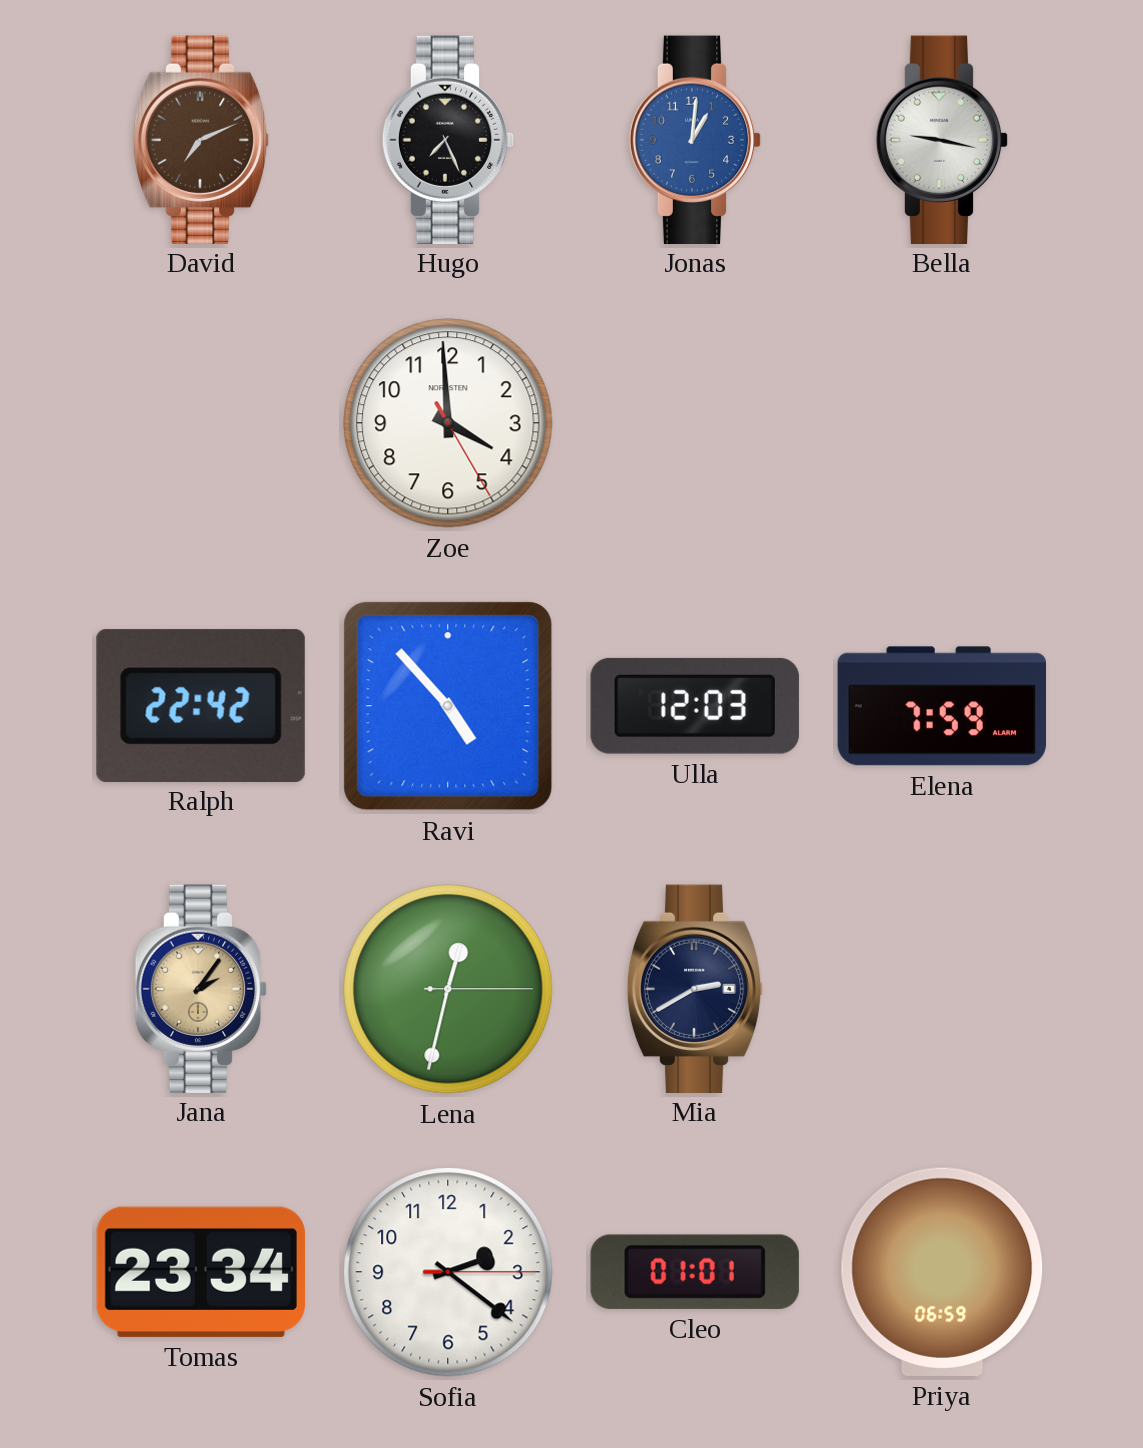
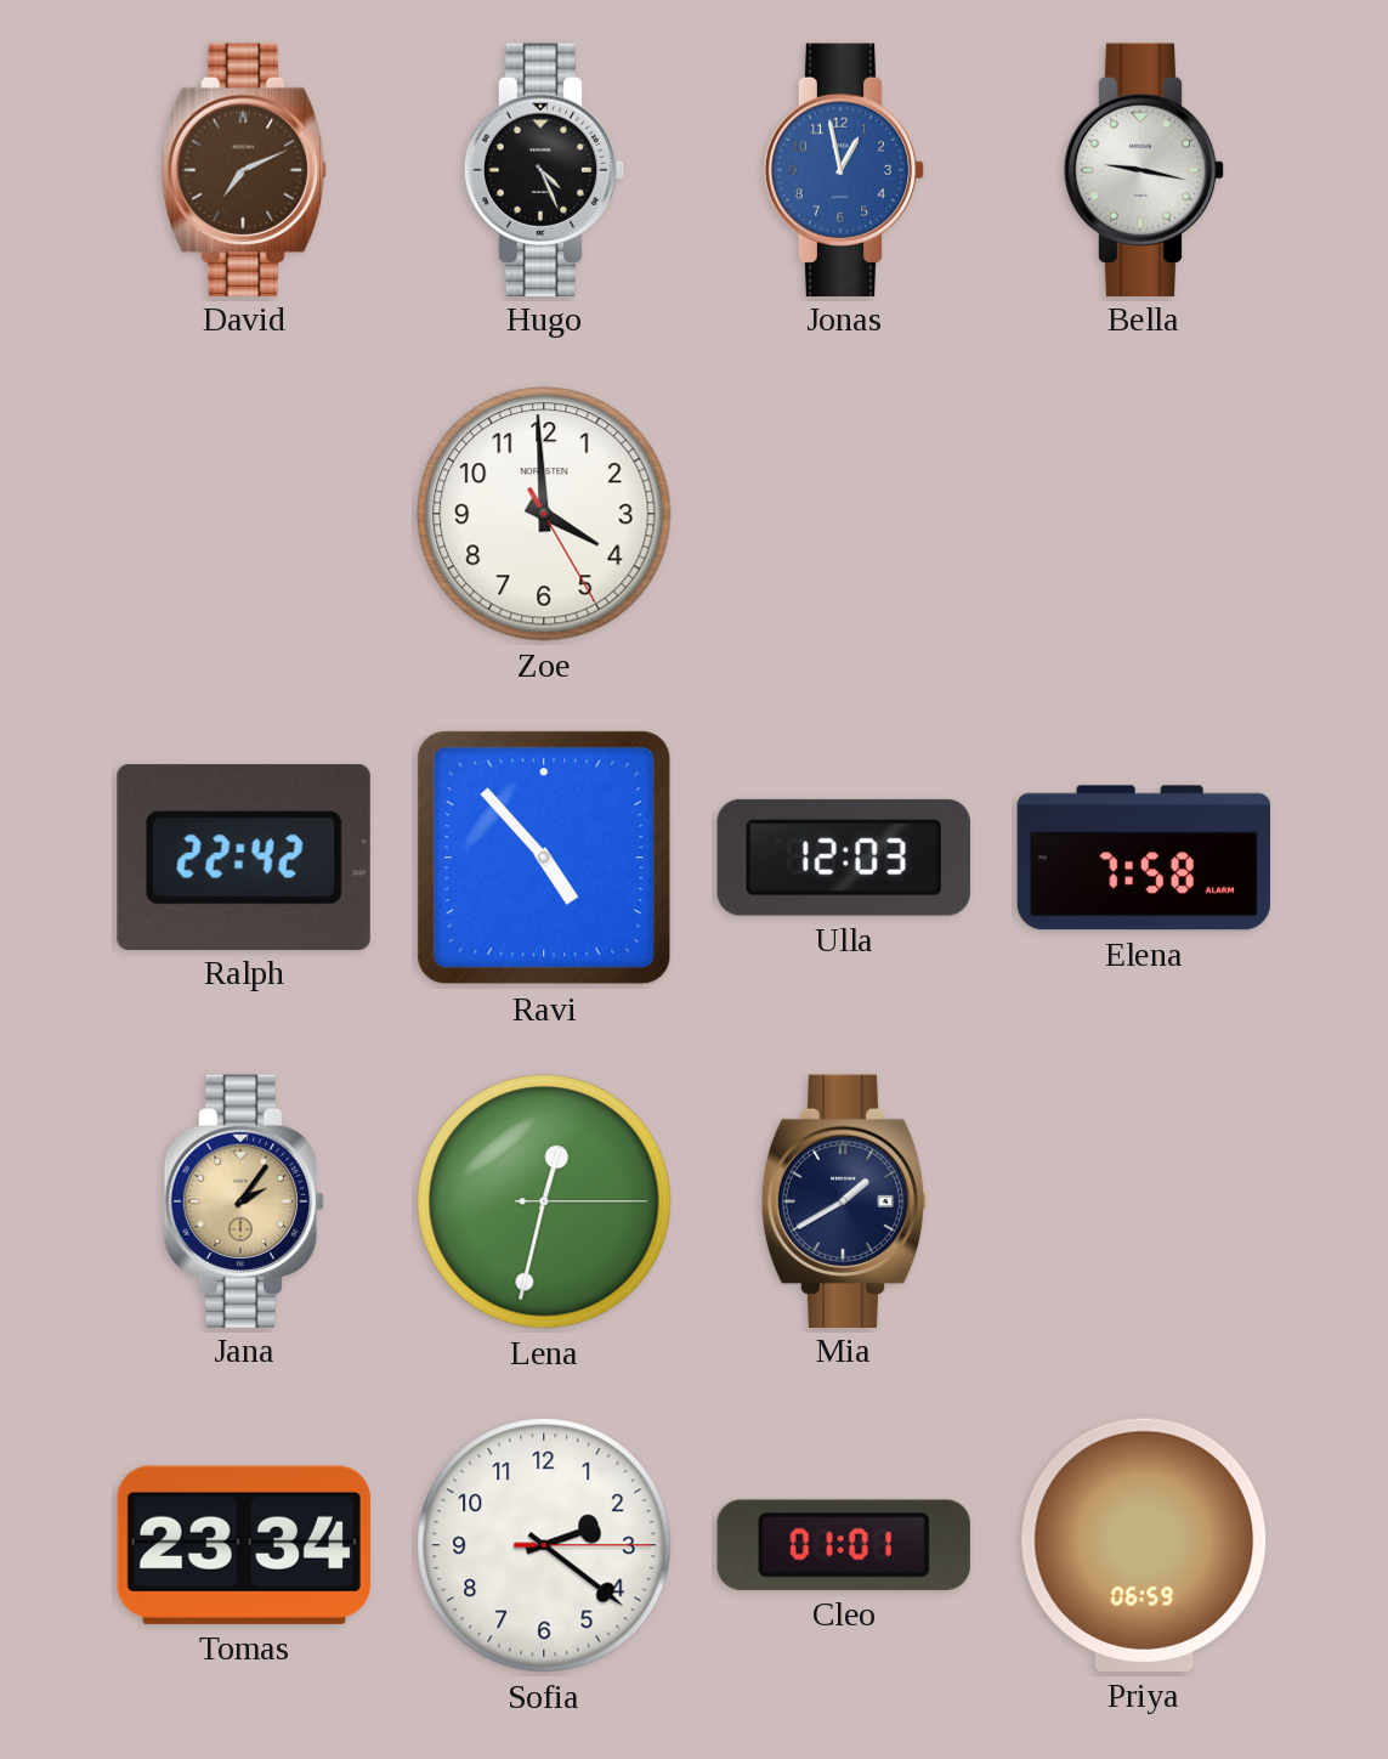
Hugo: 7:26 -> 4:26 (544, 169)
Jonas: 1:01 -> 12:58 (844, 169)
Elena: 7:59 -> 7:58 (1143, 858)
Mia: 2:40 -> 1:40 (844, 1200)
